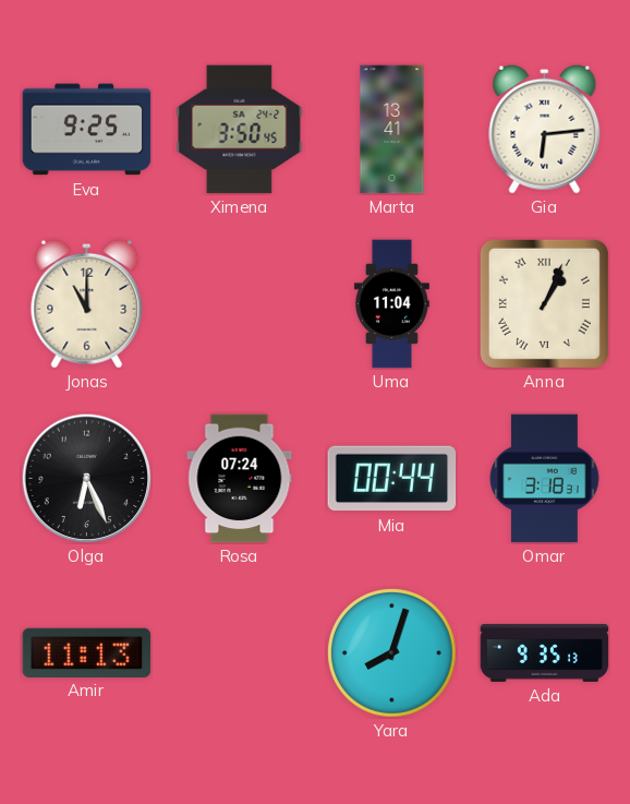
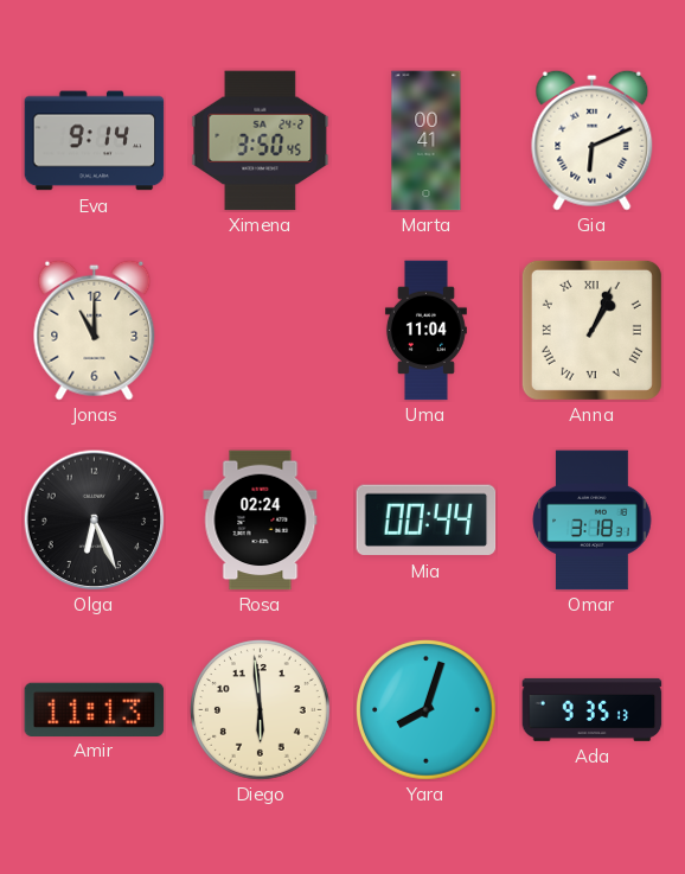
Eva: 9:25 -> 9:14 (95, 141)
Marta: 13:41 -> 00:41 (427, 141)
Gia: 6:14 -> 6:11 (593, 140)
Rosa: 07:24 -> 02:24 (261, 521)
Diego: none -> 5:59 (261, 710)
